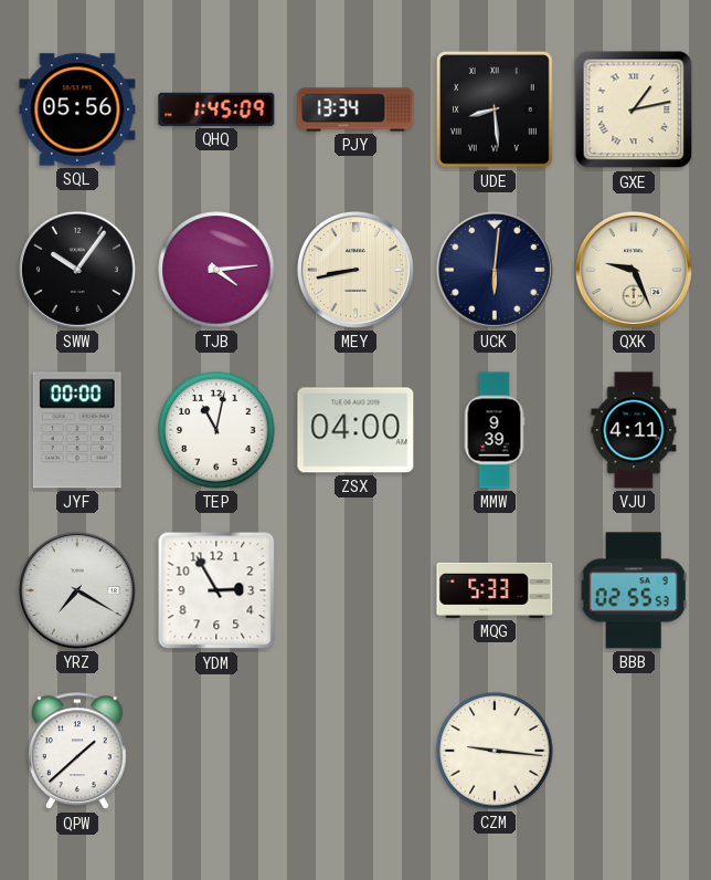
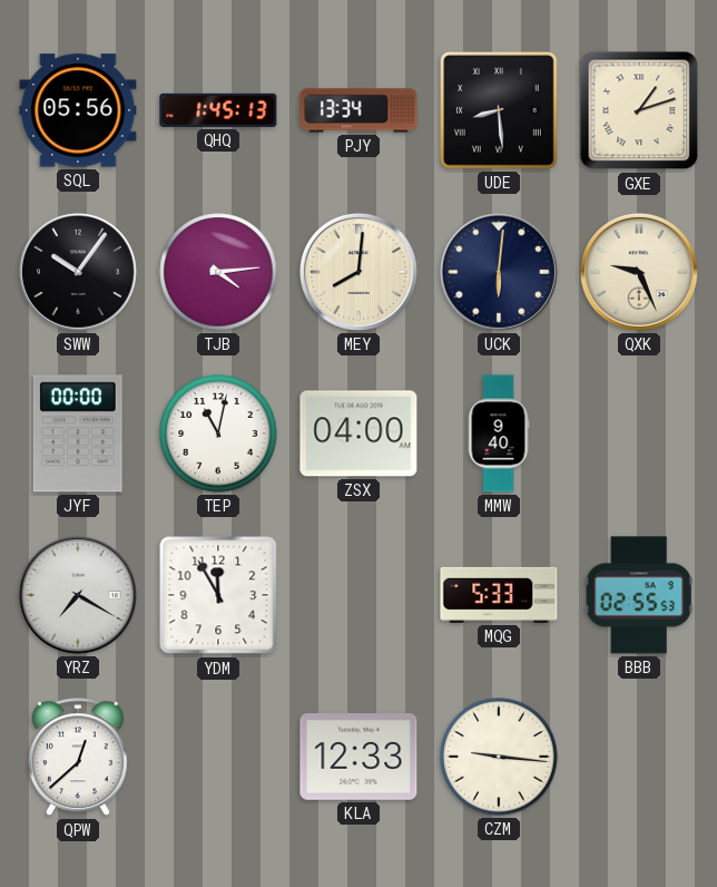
QHQ: 1:45:09 -> 1:45:13 (218, 110)
GXE: 1:13 -> 1:12 (639, 110)
MEY: 8:43 -> 8:01 (358, 272)
MMW: 9:39 -> 9:40 (499, 433)
VJU: 4:11 -> none (634, 430)
YDM: 2:55 -> 11:55 (218, 595)
QPW: 1:38 -> 12:38 (78, 758)
KLA: none -> 12:33 (358, 758)
